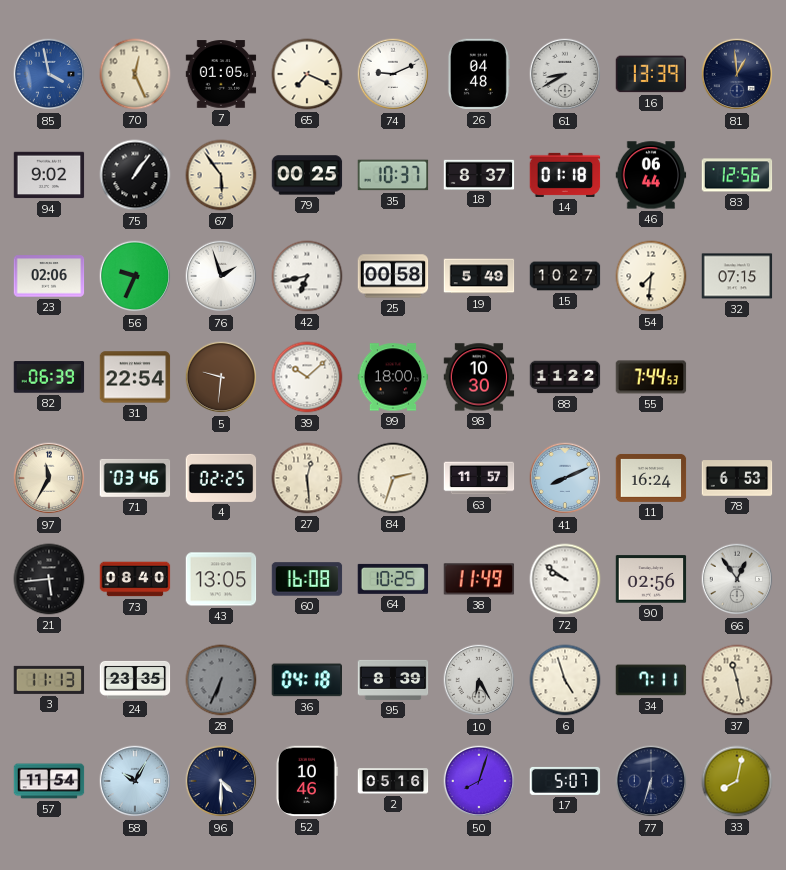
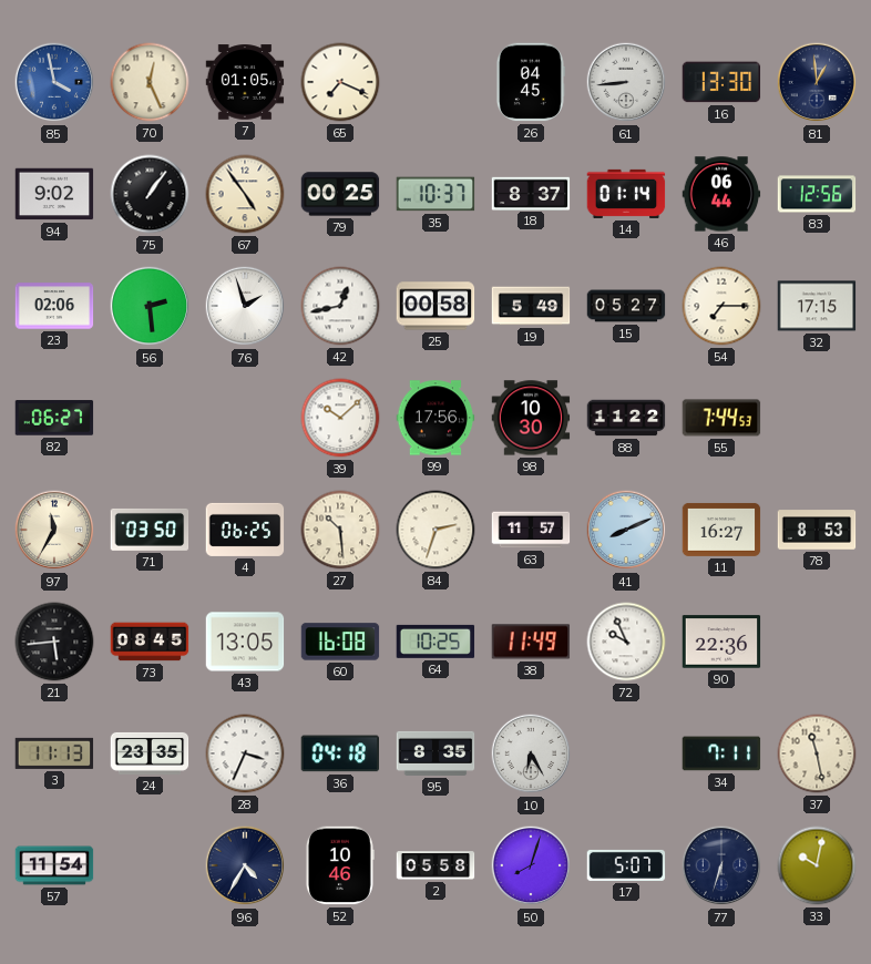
74: 9:11 -> none (393, 74)
26: 04:48 -> 04:45 (530, 82)
61: 8:40 -> 8:44 (626, 82)
16: 13:39 -> 13:30 (721, 82)
67: 5:54 -> 4:54 (245, 194)
14: 01:18 -> 01:14 (626, 194)
56: 9:34 -> 2:29 (150, 306)
42: 6:43 -> 12:43 (340, 306)
15: 10:27 -> 05:27 (626, 306)
54: 7:31 -> 7:15 (721, 306)
32: 07:15 -> 17:15 (817, 306)
82: 06:39 -> 06:27 (54, 418)
31: 22:54 -> none (135, 377)
5: 9:31 -> none (221, 377)
99: 18:00 -> 17:56 (435, 418)
71: 03:46 -> 03:50 (150, 530)
4: 02:25 -> 06:25 (245, 530)
27: 12:29 -> 10:29 (340, 530)
11: 16:24 -> 16:27 (721, 530)
78: 6:53 -> 8:53 (817, 530)
73: 08:40 -> 08:45 (150, 642)
72: 9:51 -> 9:56 (626, 642)
90: 02:56 -> 22:36 (721, 642)
66: 12:54 -> none (737, 579)
28: 6:34 -> 3:34 (245, 753)
28 dial: grey -> white (245, 753)
95: 8:39 -> 8:35 (435, 753)
6: 4:57 -> none (565, 680)
58: 10:05 -> none (135, 781)
96: 4:30 -> 4:35 (245, 865)
2: 05:16 -> 05:58 (435, 865)
33: 8:02 -> 10:02 (817, 865)
